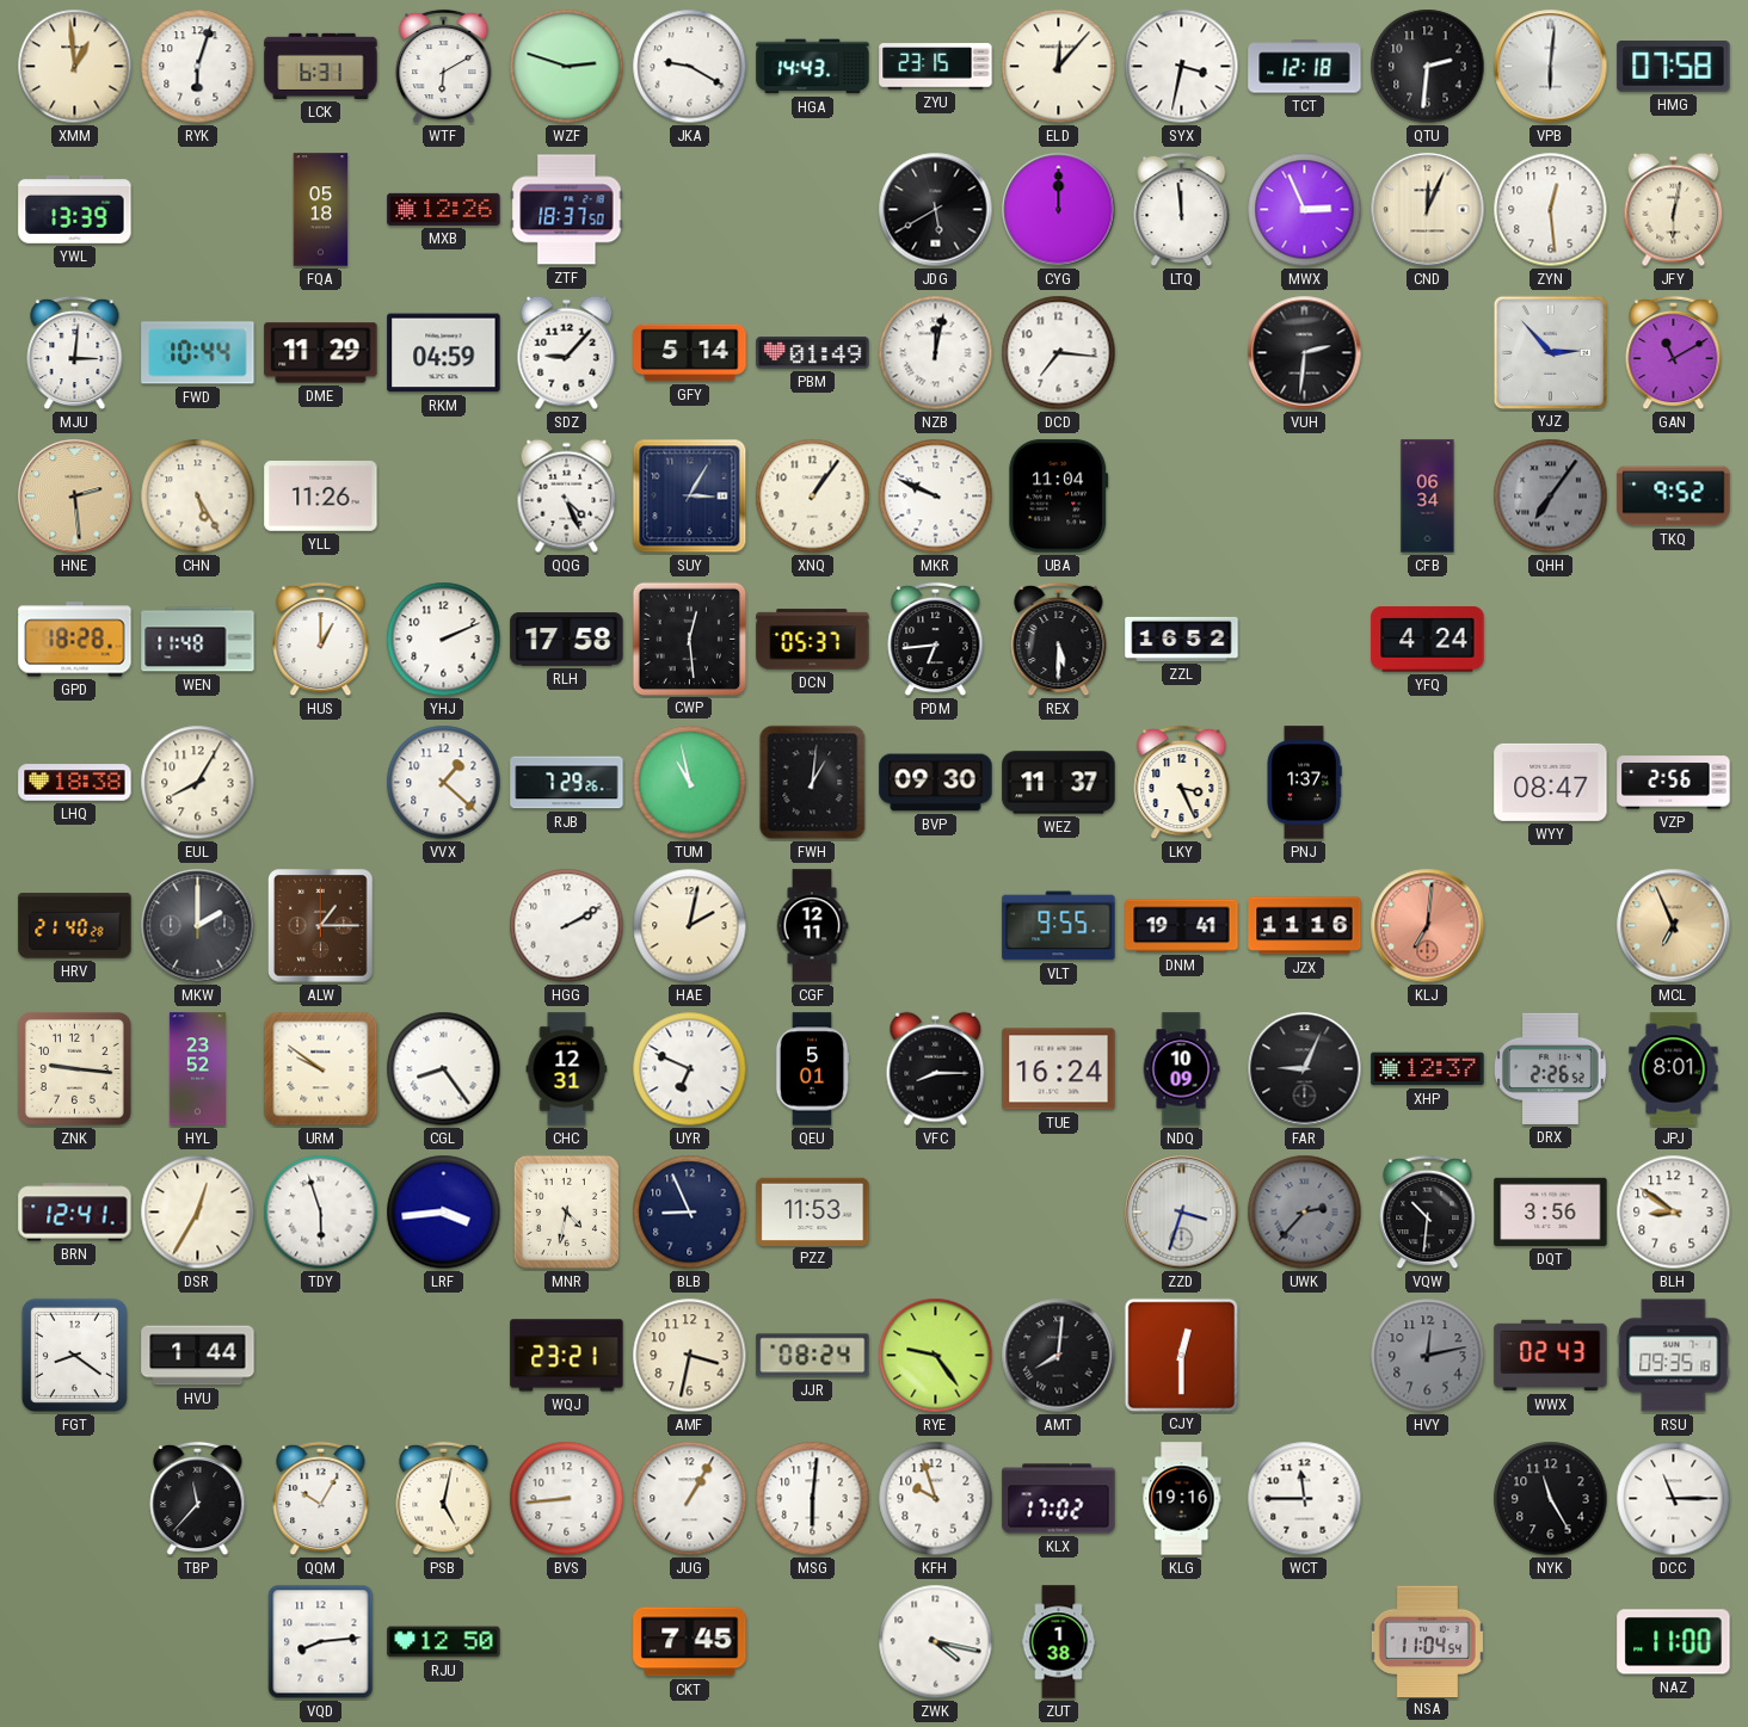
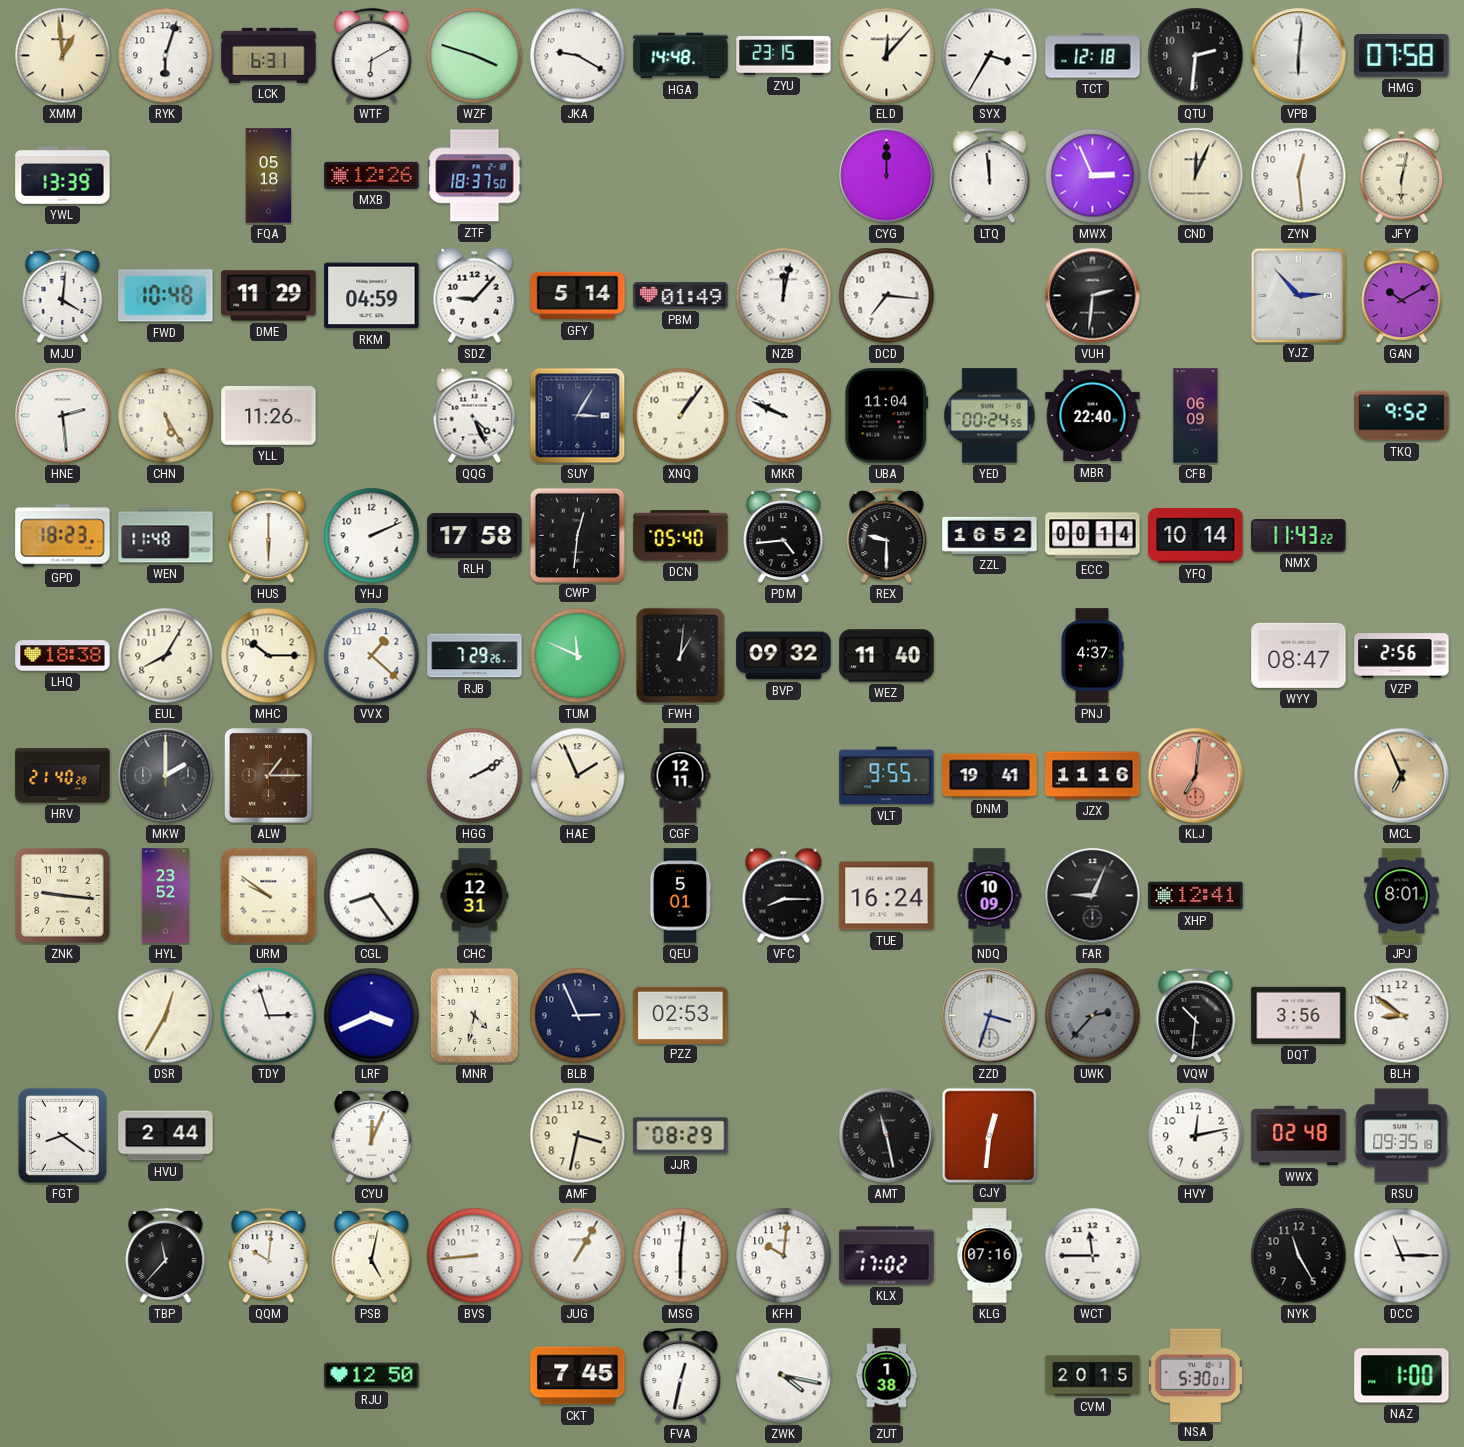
WZF: 2:48 -> 3:48 (475, 56)
HGA: 14:43 -> 14:48 (681, 56)
SYX: 3:32 -> 3:35 (990, 56)
JDG: 5:40 -> none (936, 210)
MJU: 3:01 -> 4:01 (63, 296)
FWD: 10:44 -> 10:48 (166, 296)
GAN: 11:10 -> 10:10 (1402, 296)
HNE dial: champagne -> white (63, 416)
YED: none -> 00:24 (990, 416)
MBR: none -> 22:40 (1093, 416)
CFB: 06:34 -> 06:09 (1196, 416)
QHH: 7:06 -> none (1551, 496)
GPD: 18:28 -> 18:23 (63, 536)
HUS: 1:00 -> 6:00 (269, 536)
CWP: 12:29 -> 12:31 (577, 535)
DCN: 05:37 -> 05:40 (681, 536)
PDM: 6:44 -> 4:44 (784, 536)
REX: 5:30 -> 9:30 (887, 536)
ECC: none -> 00:14 (1093, 536)
YFQ: 4:24 -> 10:14 (1196, 536)
NMX: none -> 11:43 (1299, 536)
MHC: none -> 10:15 (269, 656)
TUM: 10:58 -> 11:49 (578, 656)
BVP: 09:30 -> 09:32 (784, 656)
WEZ: 11:37 -> 11:40 (887, 656)
LKY: 3:26 -> none (1182, 783)
PNJ: 1:37 -> 4:37 (1092, 656)
HAE: 2:02 -> 1:56 (578, 776)
UYR: 6:49 -> none (690, 1069)
XHP: 12:37 -> 12:41 (1196, 896)
DRX: 2:26 -> none (1551, 1068)
BRN: 12:41 -> none (75, 1213)
TDY: 5:57 -> 2:57 (269, 1016)
LRF: 3:44 -> 3:41 (372, 1016)
BLB: 8:56 -> 2:56 (578, 1016)
PZZ: 11:53 -> 02:53 (681, 1015)
HVU: 1:44 -> 2:44 (166, 1136)
CYU: none -> 12:04 (372, 1136)
WQJ: 23:21 -> none (567, 1356)
JJR: 08:24 -> 08:29 (681, 1136)
RYE: 9:24 -> none (936, 1356)
AMT: 8:01 -> 11:28 (887, 1136)
CJY: 12:30 -> 12:31 (989, 1135)
HVY dial: grey -> white (1196, 1136)
WWX: 02:43 -> 02:48 (1299, 1136)
QQM: 10:05 -> 10:01 (269, 1256)
KFH: 9:57 -> 10:01 (784, 1256)
KLG: 19:16 -> 07:16 (990, 1256)
VQD: 8:14 -> none (321, 1642)
FVA: none -> 12:32 (681, 1376)
CVM: none -> 20:15 (1093, 1376)
NSA: 11:04 -> 5:30 (1195, 1375)
NAZ: 11:00 -> 1:00 (1402, 1376)
